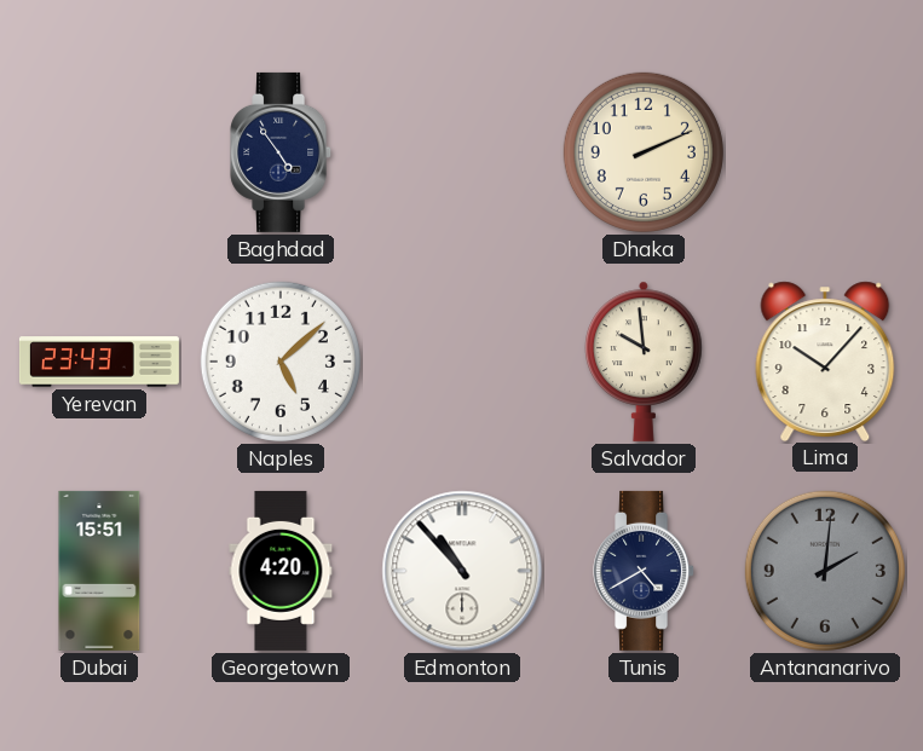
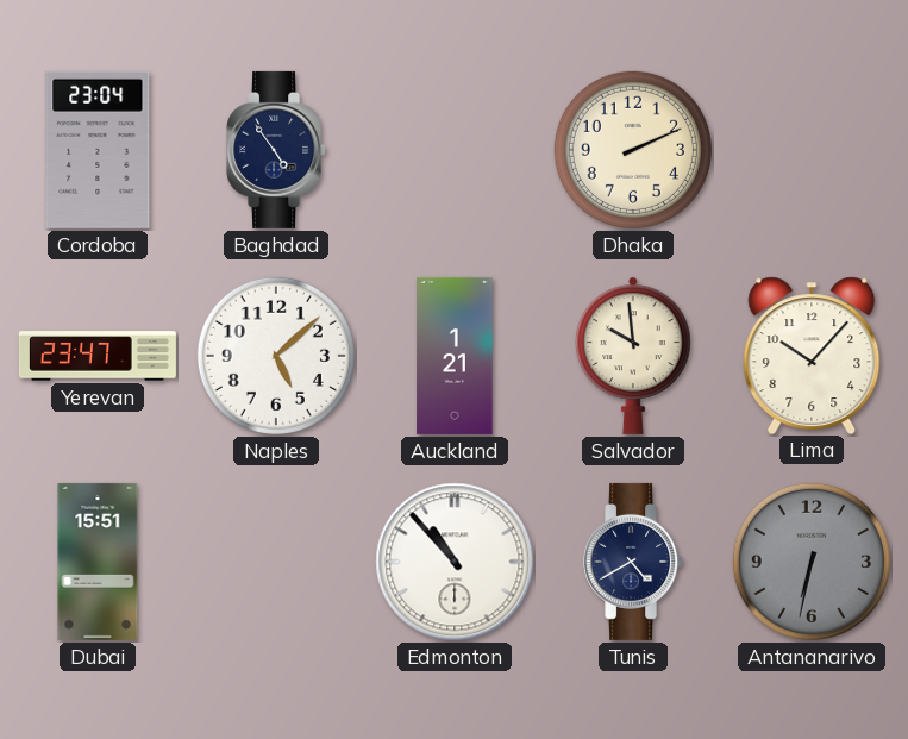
Cordoba: none -> 23:04 (98, 150)
Yerevan: 23:43 -> 23:47 (98, 356)
Auckland: none -> 1:21 (455, 356)
Georgetown: 4:20 -> none (281, 571)
Antananarivo: 2:01 -> 6:32 (812, 562)
